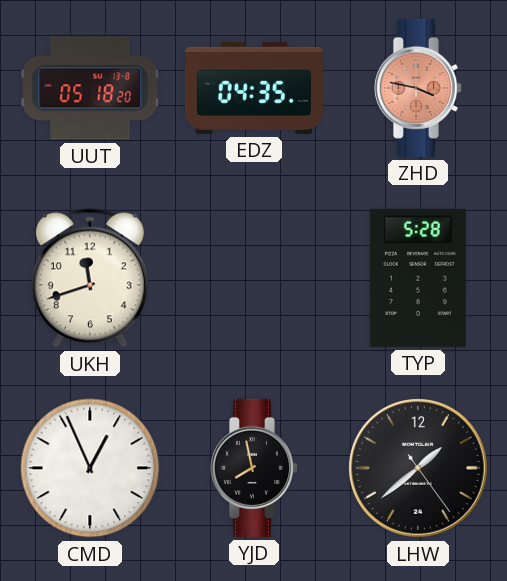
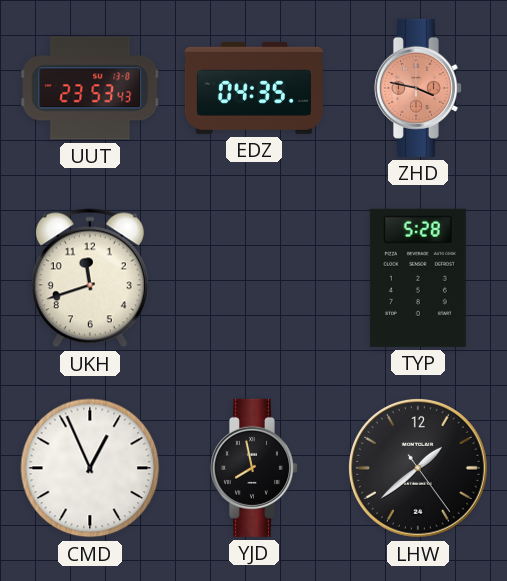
UUT: 05:18 -> 23:53 (90, 88)
